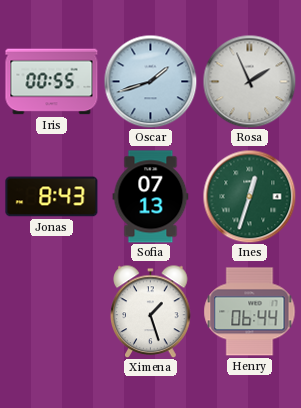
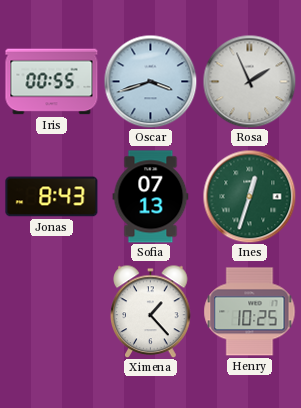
Oscar: 1:42 -> 3:42 (150, 81)
Ximena: 1:27 -> 1:23 (151, 311)
Henry: 06:44 -> 10:25 (250, 312)
